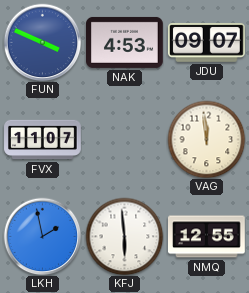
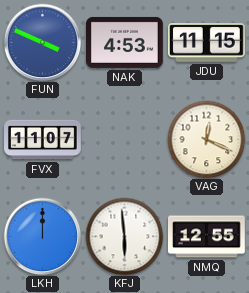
JDU: 09:07 -> 11:15 (207, 43)
VAG: 11:59 -> 12:19 (206, 139)
LKH: 1:58 -> 12:00 (42, 236)
